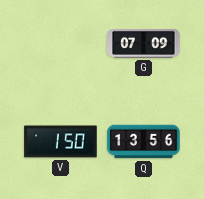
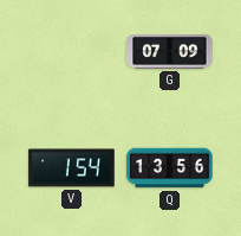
V: 1:50 -> 1:54 (72, 168)
